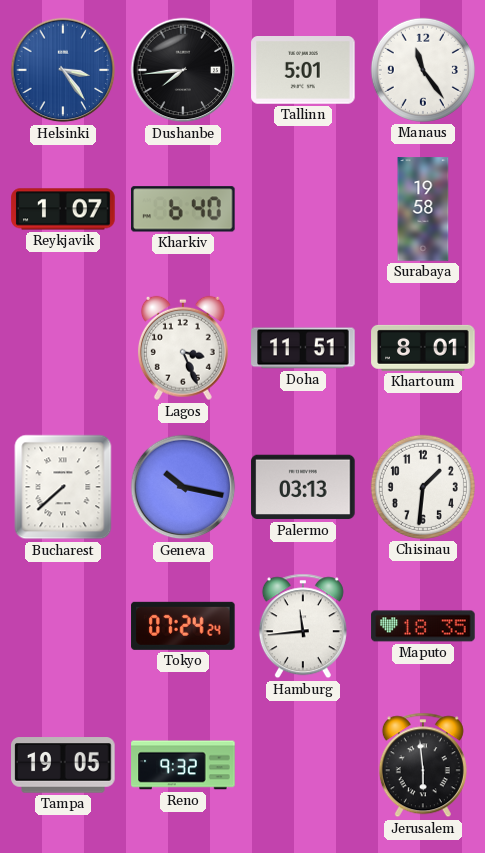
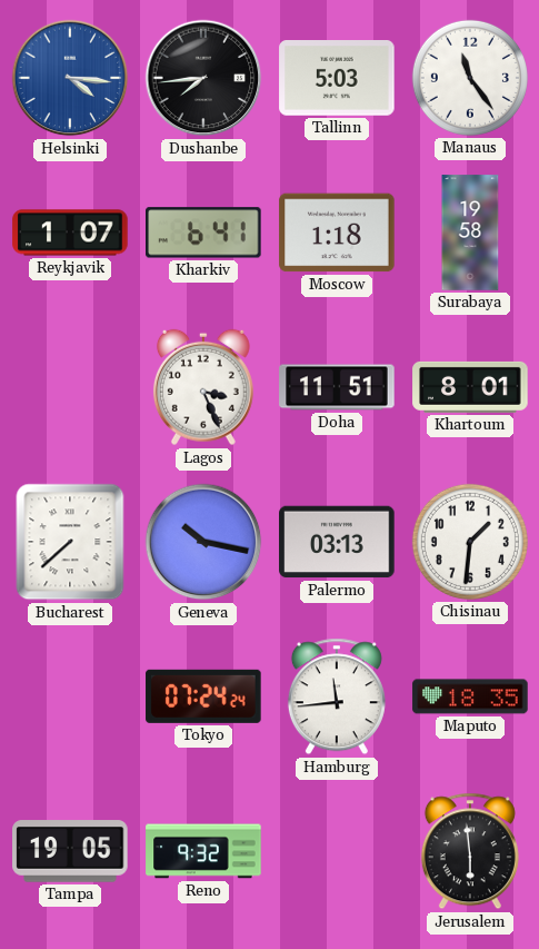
Helsinki: 3:24 -> 4:16 (70, 78)
Tallinn: 5:01 -> 5:03 (337, 79)
Kharkiv: 6:40 -> 6:41 (204, 233)
Moscow: none -> 1:18 (337, 233)
